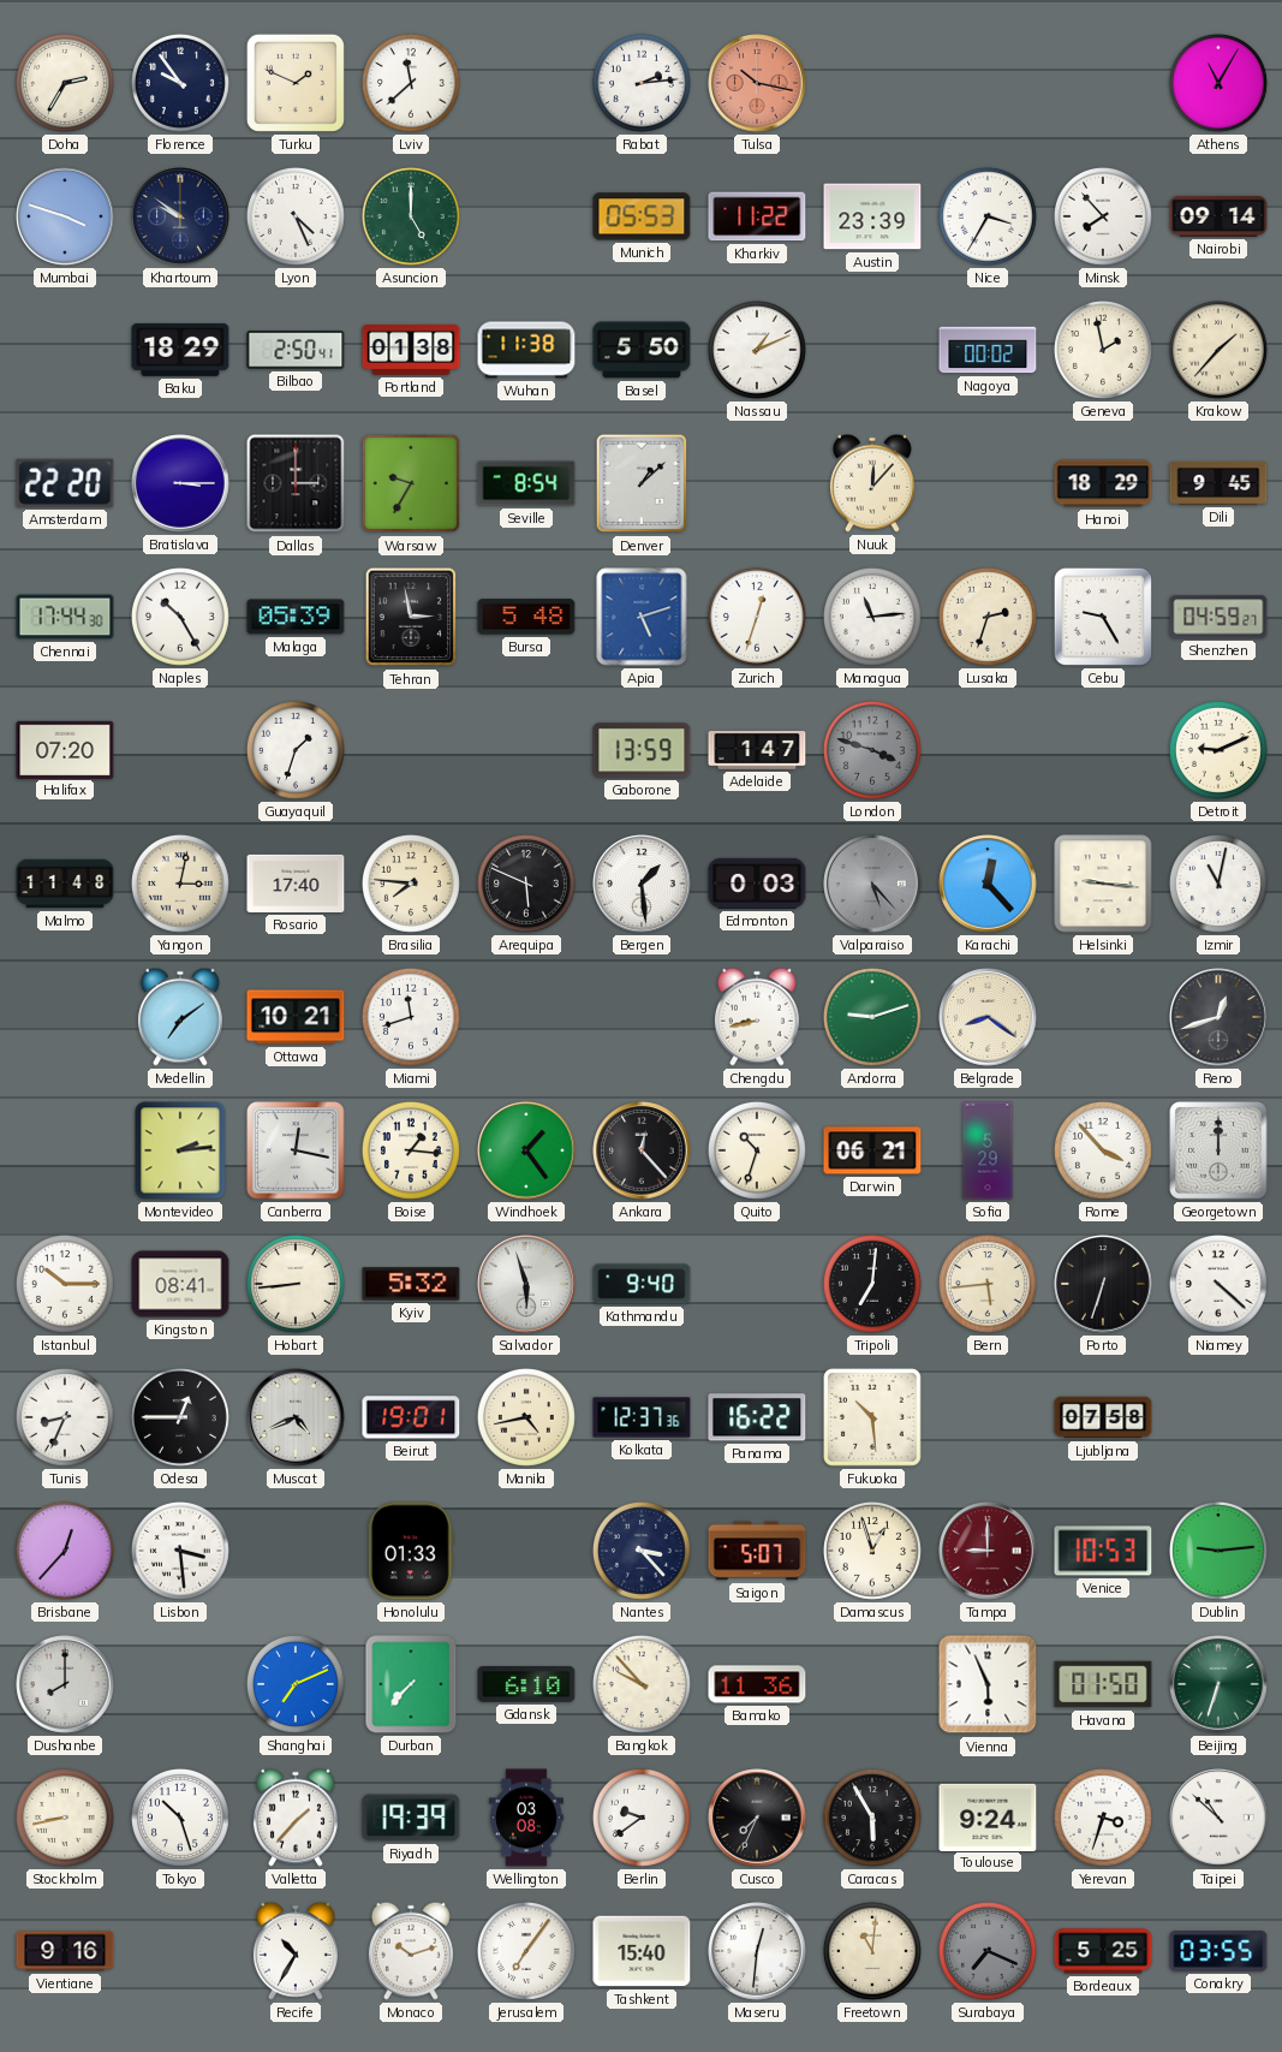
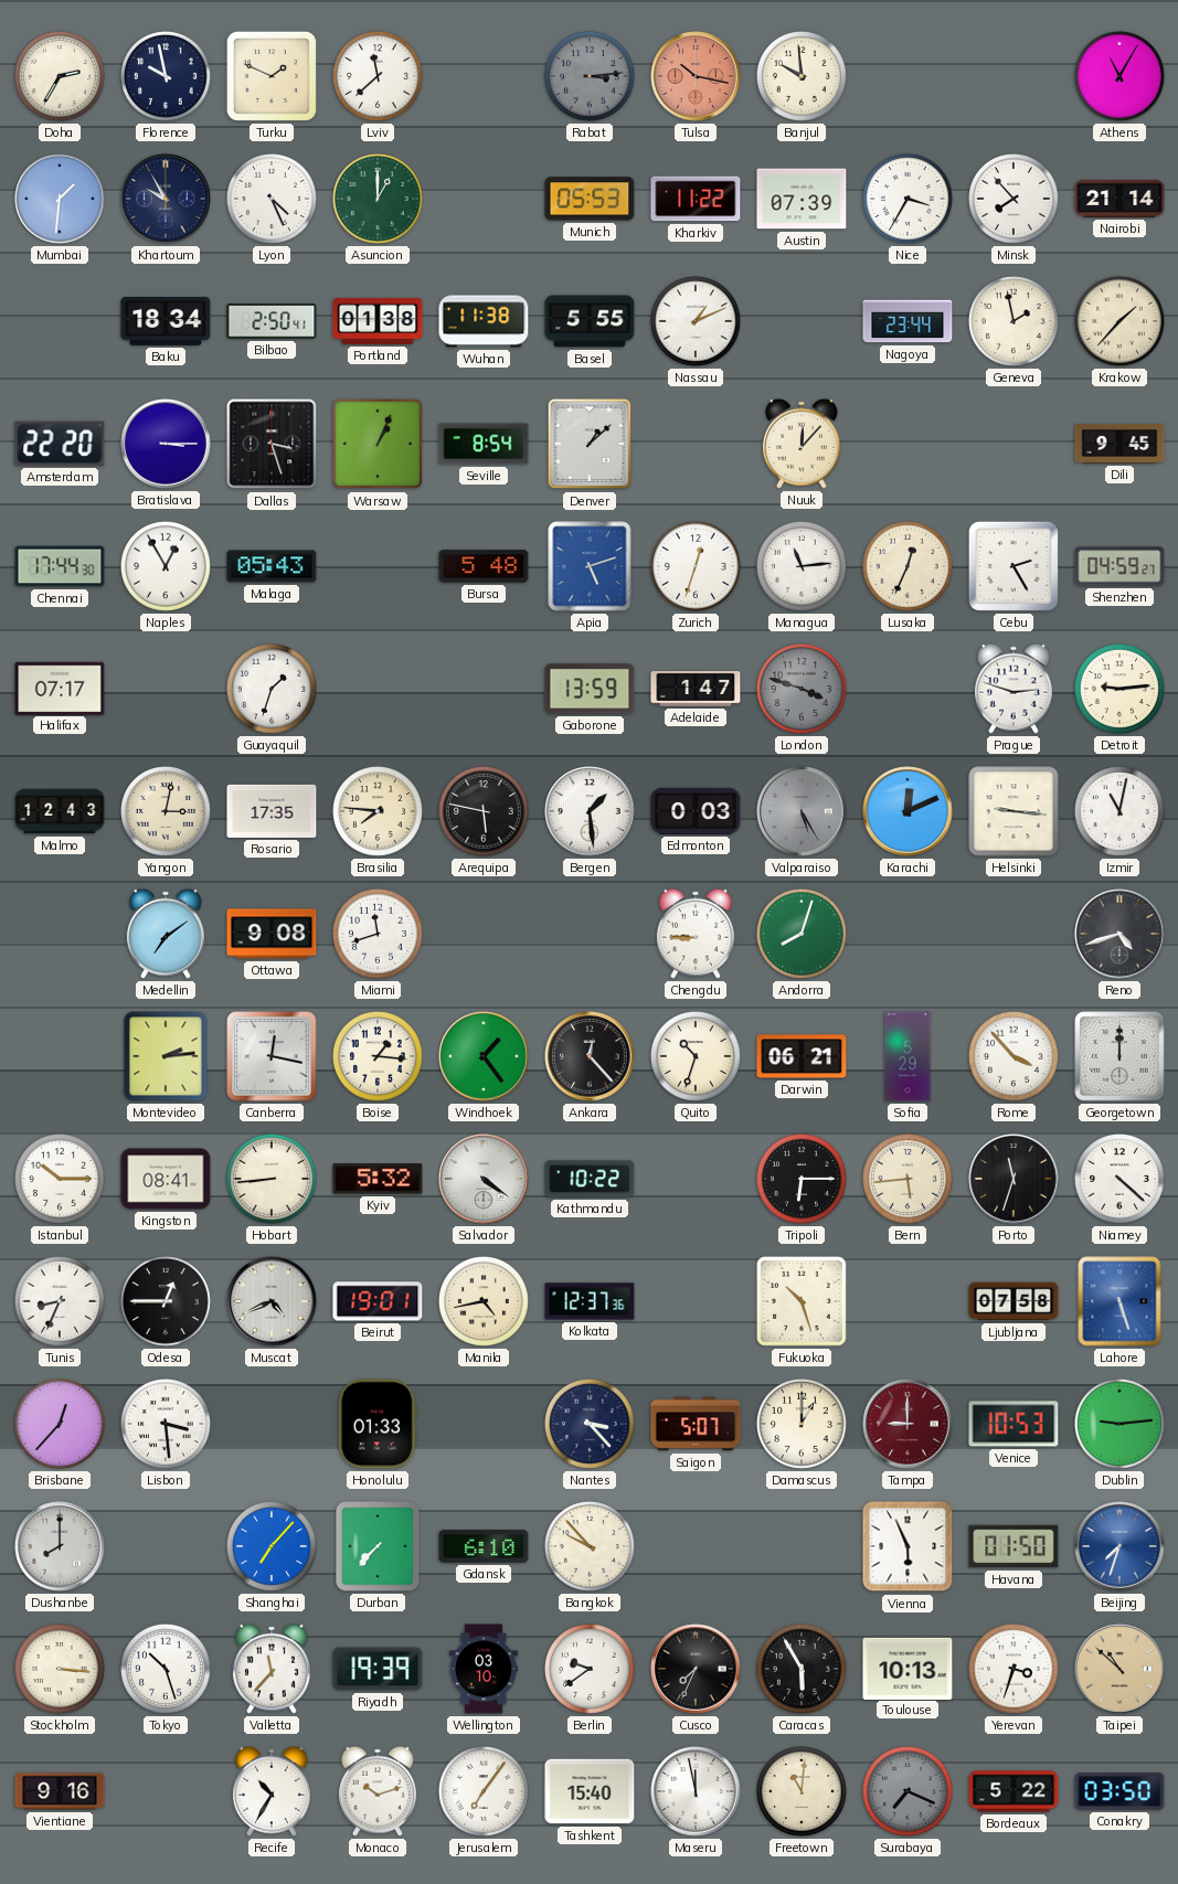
Florence: 9:54 -> 9:58 (166, 76)
Rabat: 2:14 -> 3:14 (590, 76)
Rabat dial: white -> grey (590, 76)
Banjul: none -> 9:59 (802, 76)
Mumbai: 3:48 -> 1:31 (60, 199)
Khartoum: 9:51 -> 9:55 (166, 199)
Asuncion: 5:00 -> 1:00 (378, 199)
Austin: 23:39 -> 07:39 (802, 199)
Nairobi: 09:14 -> 21:14 (1119, 199)
Baku: 18:29 -> 18:34 (166, 321)
Basel: 5:50 -> 5:55 (590, 321)
Nagoya: 00:02 -> 23:44 (908, 321)
Dallas: 3:00 -> 3:27 (272, 444)
Warsaw: 9:35 -> 1:04 (378, 444)
Hanoi: 18:29 -> none (1103, 483)
Naples: 10:25 -> 12:55 (166, 566)
Malaga: 05:39 -> 05:43 (272, 566)
Tehran: 2:58 -> none (411, 617)
Lusaka: 2:33 -> 12:34 (908, 566)
Cebu: 9:25 -> 2:25 (1013, 566)
Halifax: 07:20 -> 07:17 (60, 688)
Prague: none -> 2:48 (1013, 689)
Detroit: 9:11 -> 9:14 (1119, 689)
Malmo: 11:48 -> 12:43 (60, 811)
Rosario: 17:40 -> 17:35 (272, 811)
Arequipa: 5:49 -> 5:47 (484, 811)
Valparaiso: 5:23 -> 5:25 (802, 811)
Karachi: 12:23 -> 12:11 (908, 811)
Ottawa: 10:21 -> 9:08 (272, 934)
Chengdu: 8:43 -> 8:45 (696, 934)
Andorra: 9:12 -> 8:03 (802, 934)
Belgrade: 8:21 -> none (988, 1017)
Reno: 12:42 -> 4:42 (1119, 934)
Salvador: 5:57 -> 4:21 (484, 1179)
Kathmandu: 9:40 -> 10:22 (590, 1179)
Tripoli: 7:01 -> 6:15 (802, 1179)
Porto: 6:33 -> 11:33 (1013, 1179)
Panama: 16:22 -> none (757, 1417)
Fukuoka: 10:29 -> 10:27 (802, 1301)
Lahore: none -> 5:27 (1119, 1301)
Damascus: 12:57 -> 1:00 (802, 1424)
Shanghai: 7:11 -> 7:07 (272, 1546)
Bamako: 11:36 -> none (757, 1684)
Beijing: 6:33 -> 7:33 (1119, 1546)
Beijing dial: green -> blue (1119, 1546)
Stockholm: 8:43 -> 3:16 (60, 1669)
Valletta: 1:37 -> 11:37 (272, 1669)
Wellington: 03:08 -> 03:10 (484, 1669)
Toulouse: 9:24 -> 10:13 (908, 1668)
Taipei dial: white -> champagne (1119, 1669)
Maseru: 12:31 -> 11:58 (696, 1791)
Bordeaux: 5:25 -> 5:22 (1013, 1791)
Conakry: 03:55 -> 03:50 (1119, 1791)
